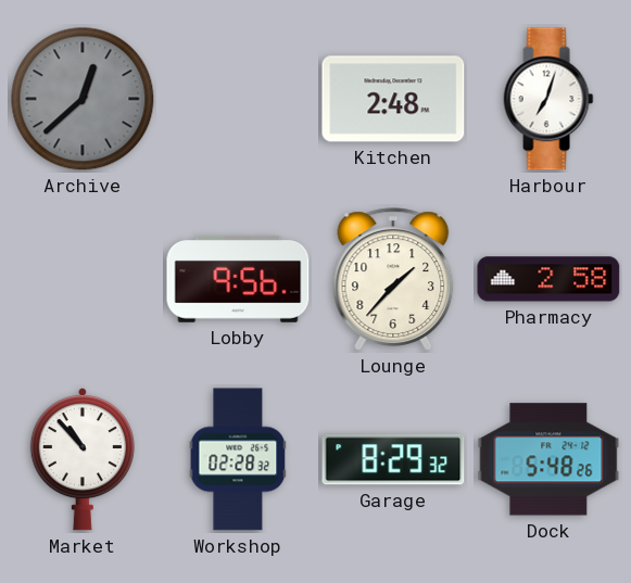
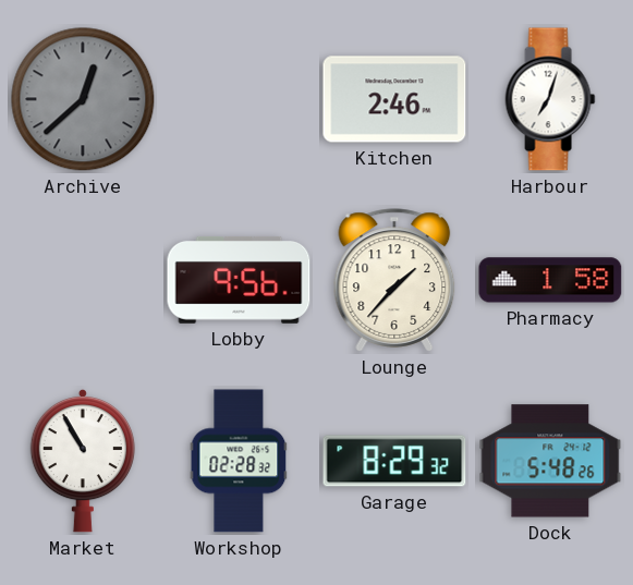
Kitchen: 2:48 -> 2:46 (394, 99)
Pharmacy: 2:58 -> 1:58 (550, 280)
Market: 10:53 -> 10:55 (83, 461)
